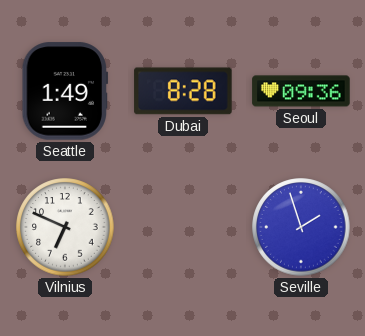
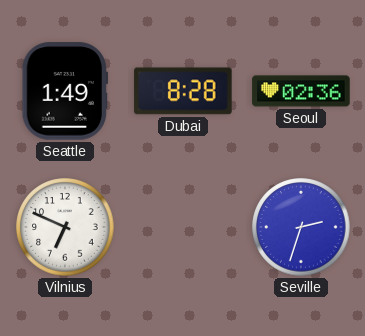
Seoul: 09:36 -> 02:36 (301, 91)
Seville: 1:57 -> 2:33 (301, 227)
